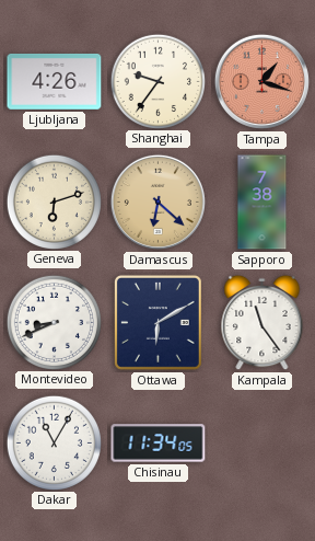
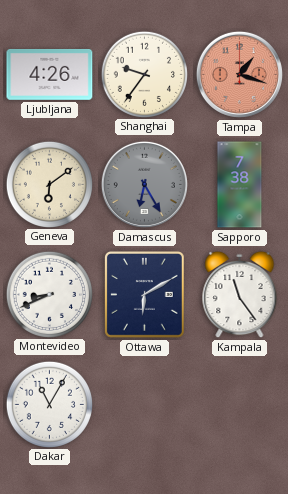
Geneva: 6:12 -> 6:09 (49, 184)
Damascus: 6:22 -> 6:25 (144, 184)
Damascus dial: champagne -> grey (144, 184)
Chisinau: 11:34 -> none (159, 444)
